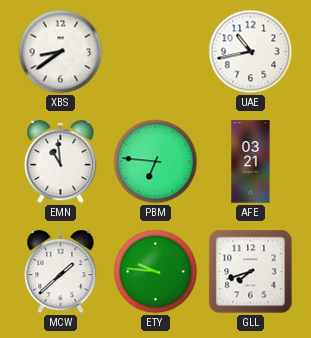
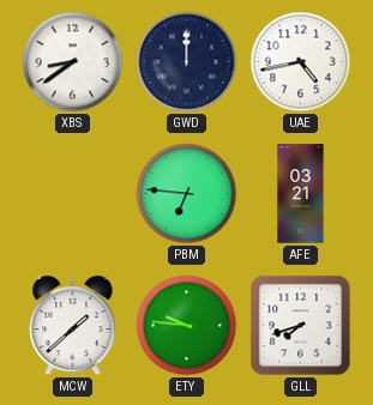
GWD: none -> 12:00 (187, 62)
UAE: 10:43 -> 4:43 (301, 62)
EMN: 10:59 -> none (61, 162)
